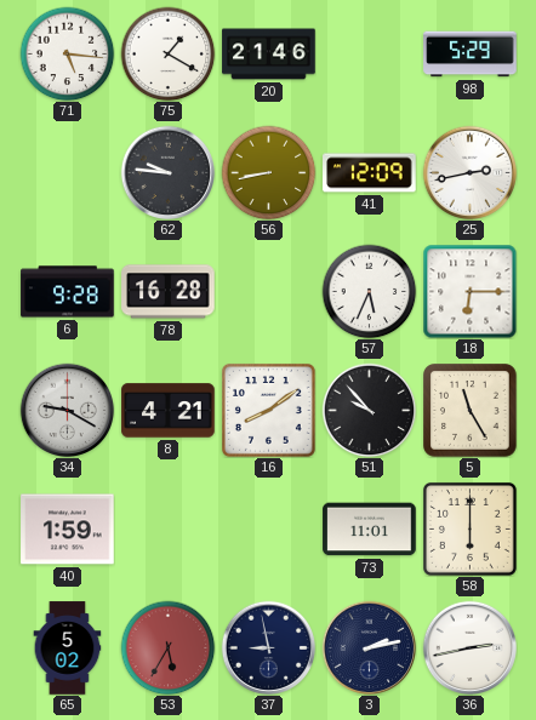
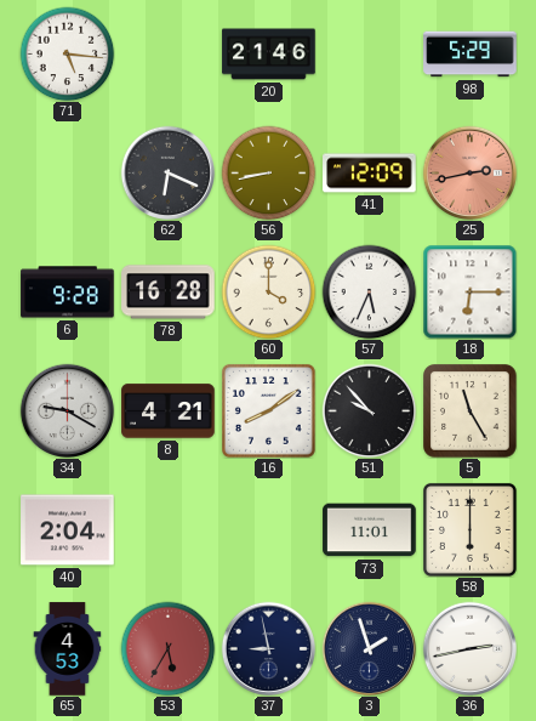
75: 1:20 -> none (167, 53)
62: 9:46 -> 6:19 (167, 172)
25 dial: white -> salmon (469, 172)
60: none -> 4:00 (268, 291)
40: 1:59 -> 2:04 (68, 530)
65: 5:02 -> 4:53 (68, 649)
3: 2:13 -> 1:57 (369, 648)
